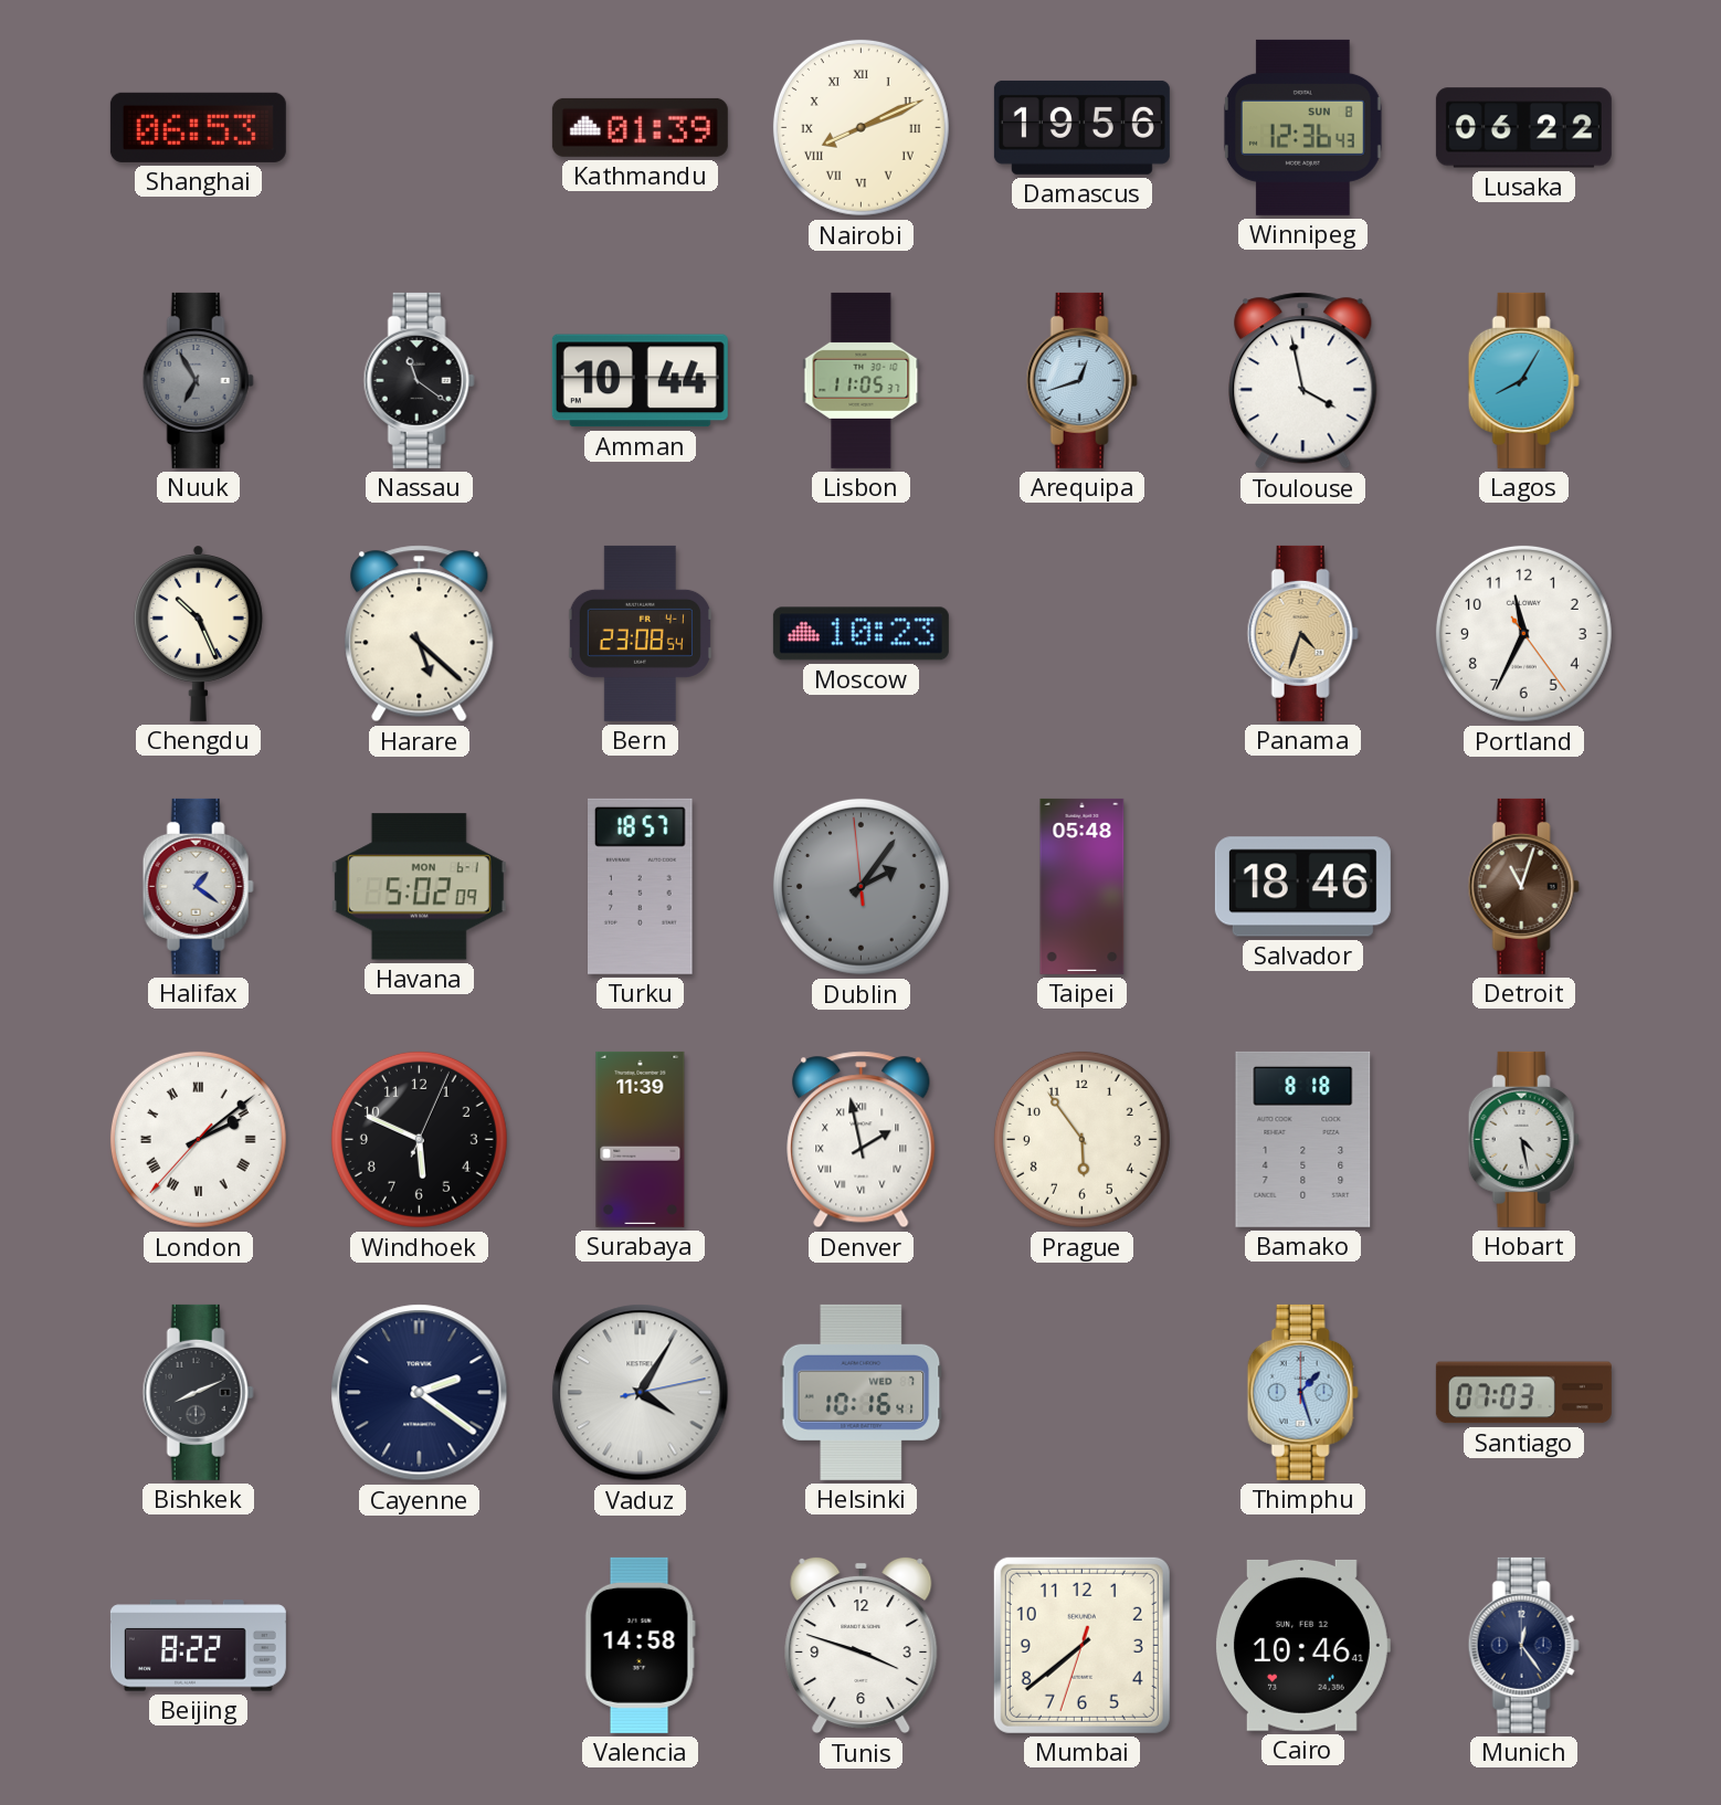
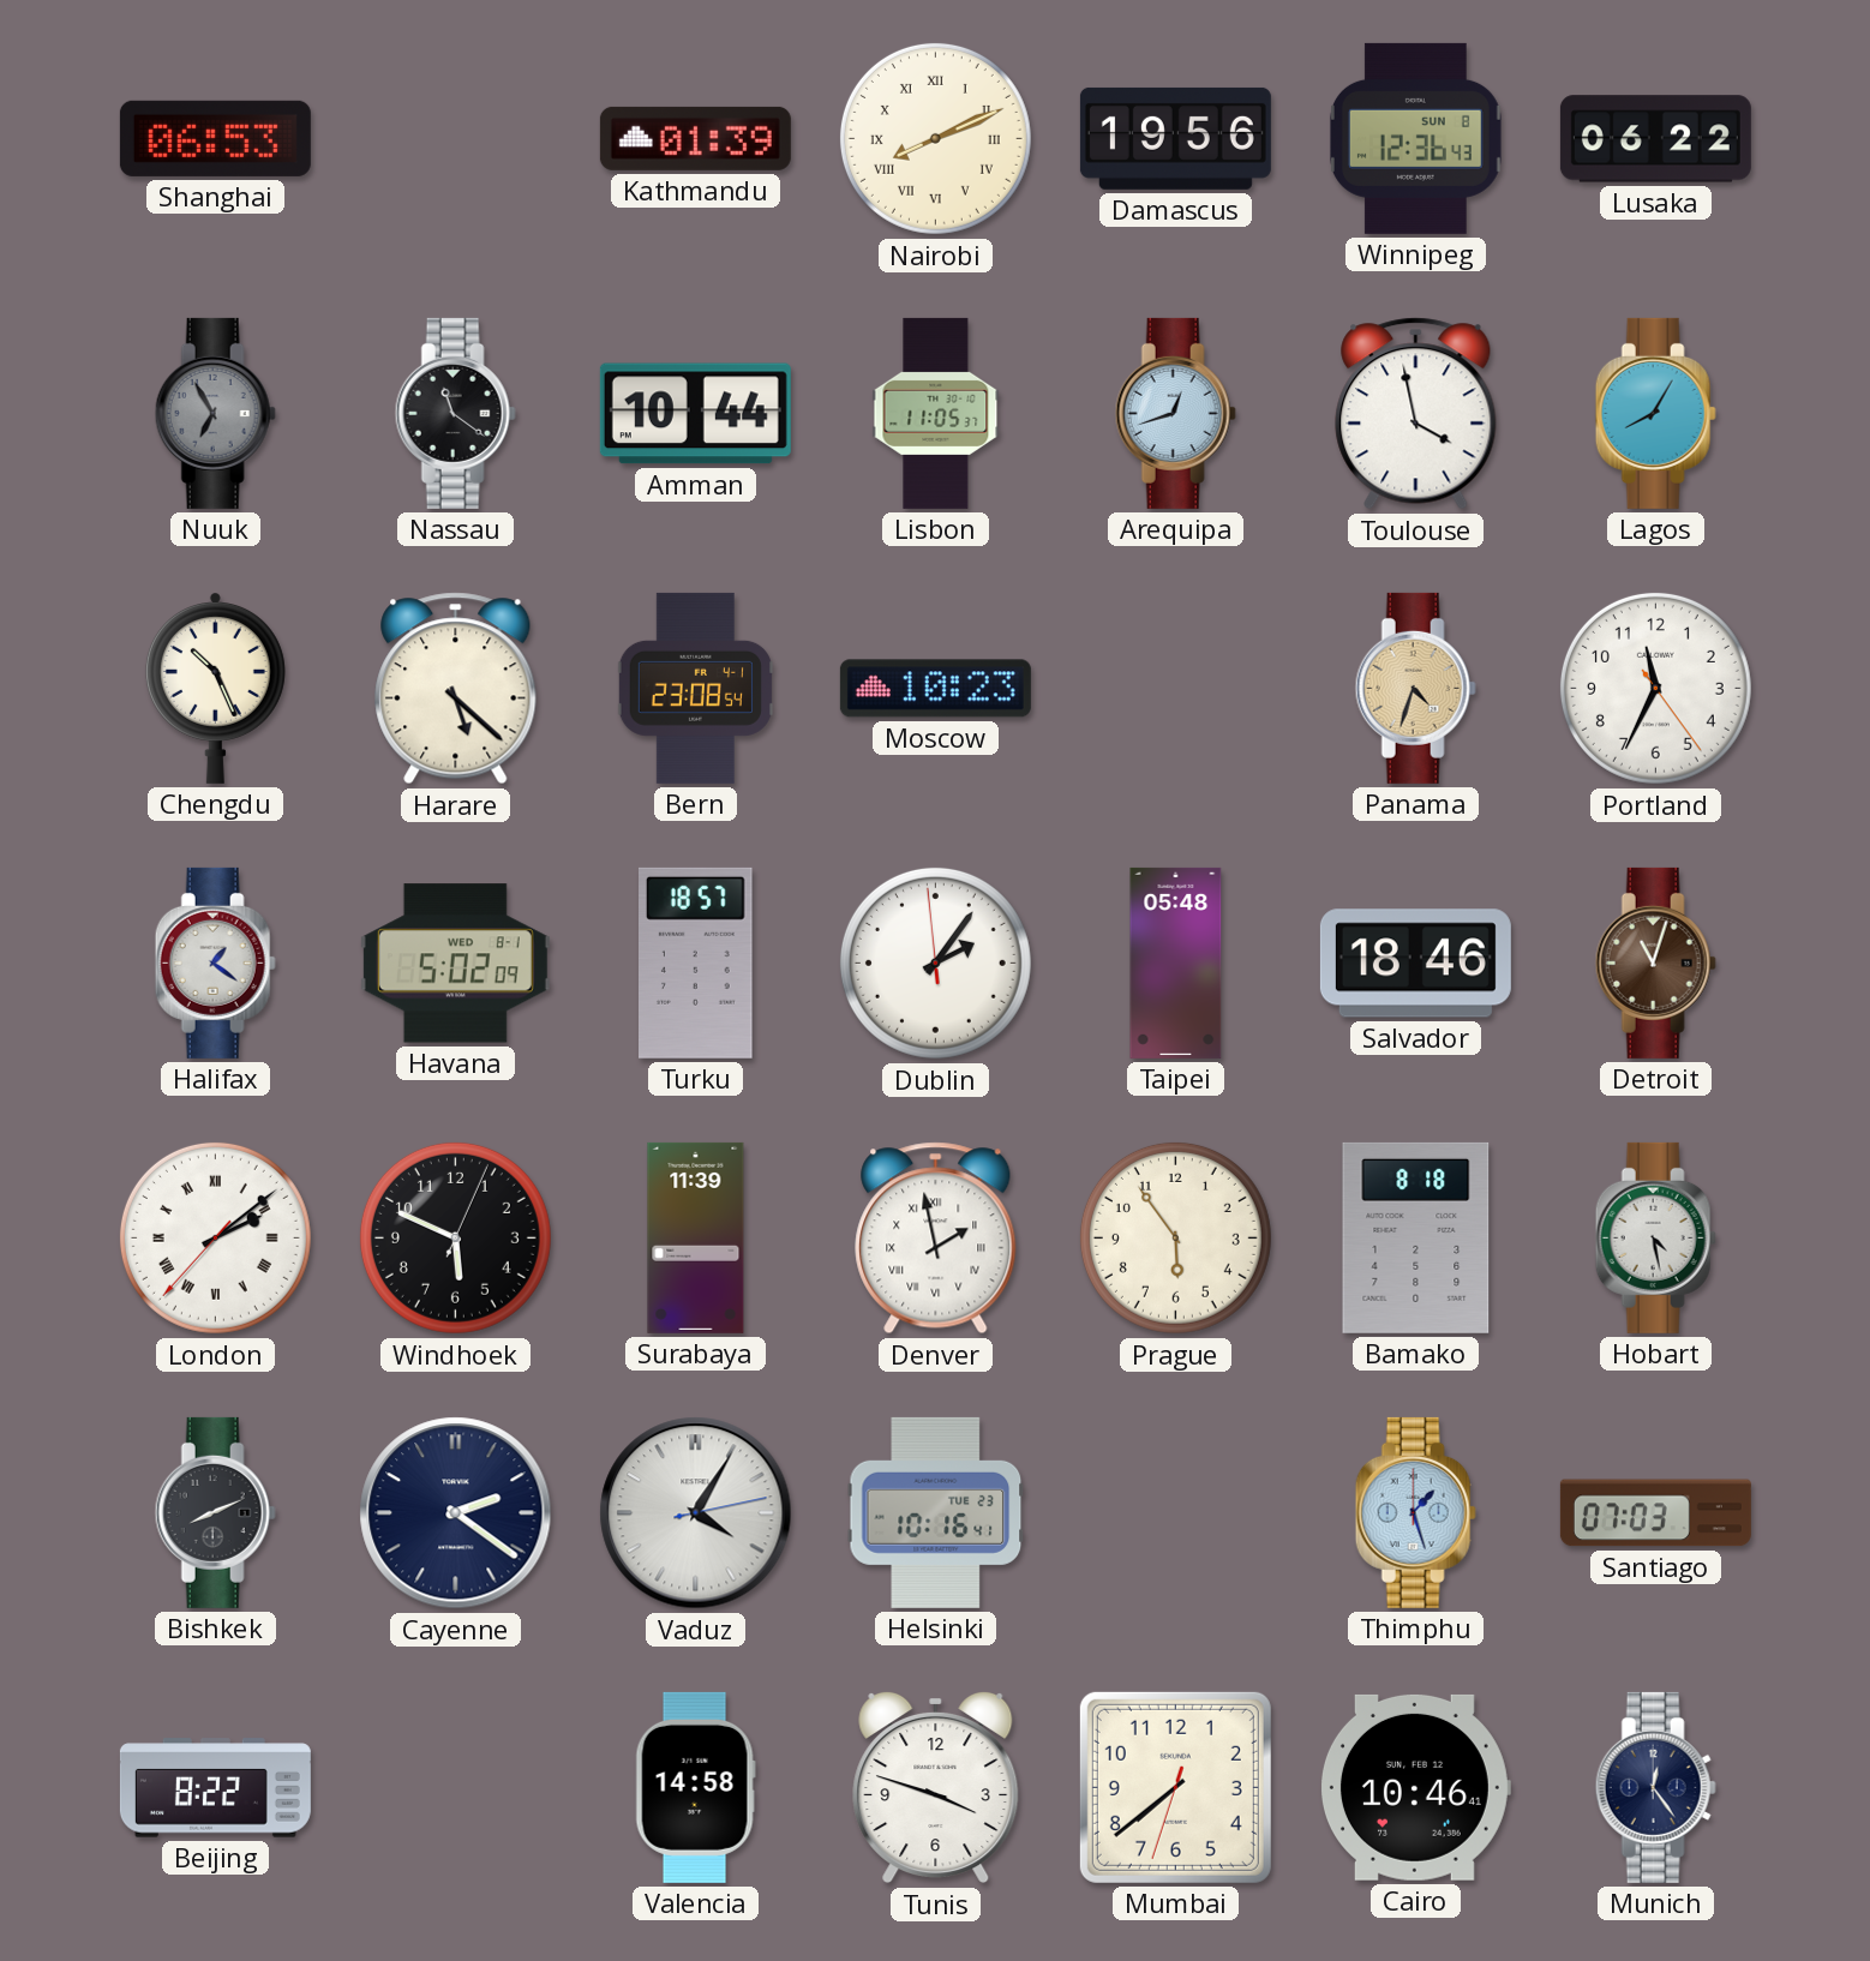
Havana date: MON 6-1 -> WED 8-1 (455, 964)
Dublin dial: grey -> white (935, 962)
Helsinki date: WED 7 -> TUE 23 (936, 1512)
